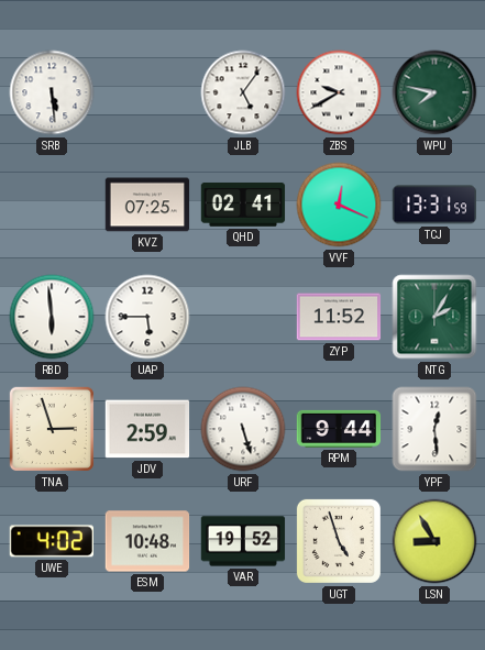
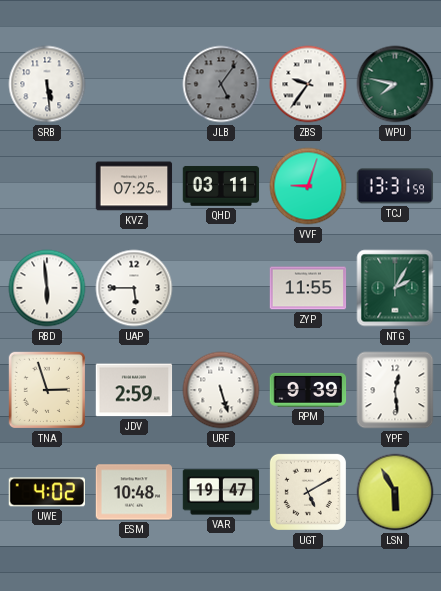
JLB dial: white -> grey (221, 84)
ZBS: 9:40 -> 9:36 (308, 84)
QHD: 02:41 -> 03:11 (221, 186)
VVF: 12:19 -> 9:03 (308, 186)
ZYP: 11:52 -> 11:55 (308, 288)
RPM: 9:44 -> 9:39 (308, 390)
VAR: 19:52 -> 19:47 (221, 492)
UGT: 4:57 -> 5:10 (308, 492)
LSN: 8:55 -> 5:55 (395, 492)
